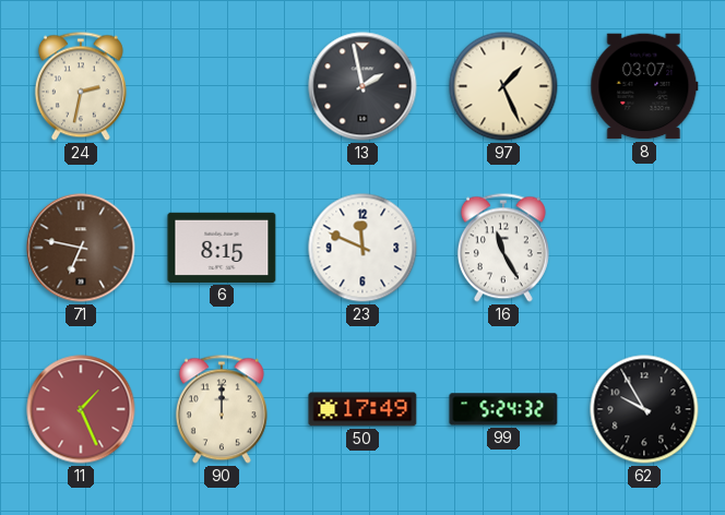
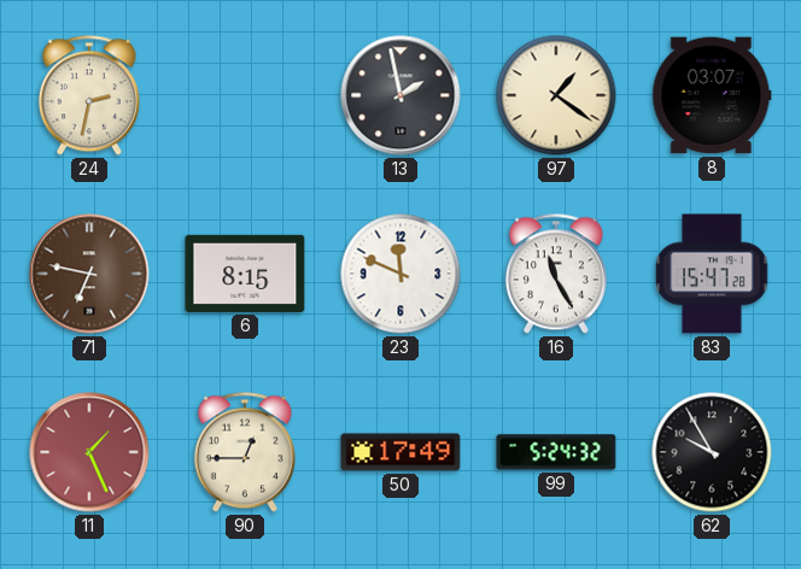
97: 1:26 -> 1:21 (556, 95)
83: none -> 15:47 (712, 274)
90: 12:00 -> 12:45 (245, 452)
